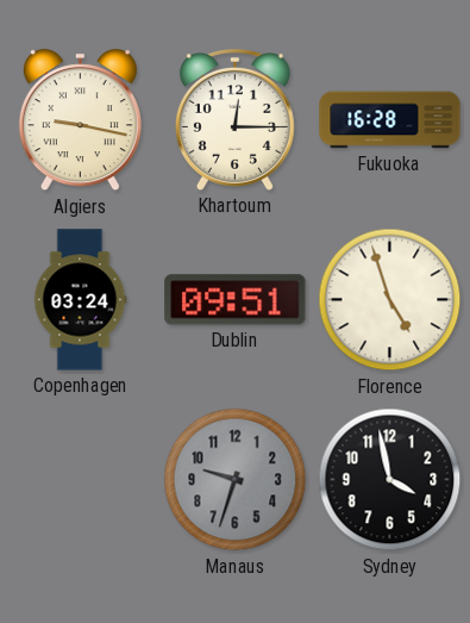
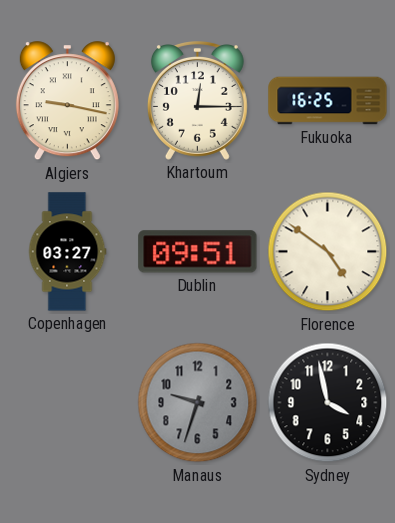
Fukuoka: 16:28 -> 16:25 (328, 101)
Copenhagen: 03:24 -> 03:27 (67, 252)
Florence: 4:57 -> 4:51 (328, 252)
